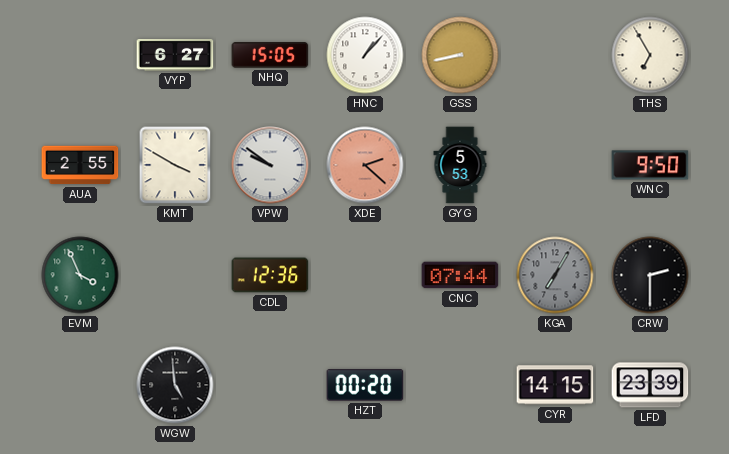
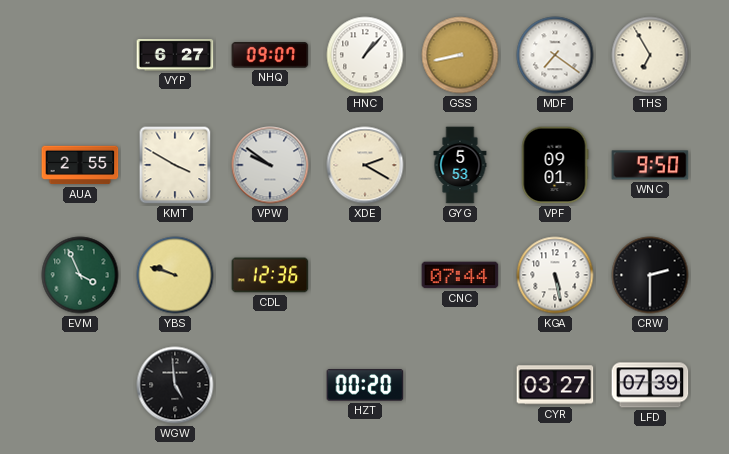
NHQ: 15:05 -> 09:07 (270, 55)
MDF: none -> 7:21 (555, 55)
XDE: 2:22 -> 2:20 (365, 165)
XDE dial: salmon -> cream (365, 165)
VPF: none -> 09:01 (555, 165)
YBS: none -> 9:48 (175, 275)
KGA: 7:05 -> 5:28 (555, 275)
KGA dial: grey -> white (555, 275)
CYR: 14:15 -> 03:27 (555, 385)
LFD: 23:39 -> 07:39 (650, 385)
